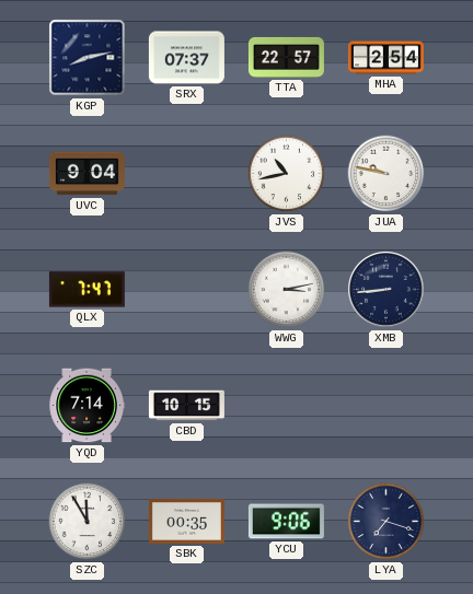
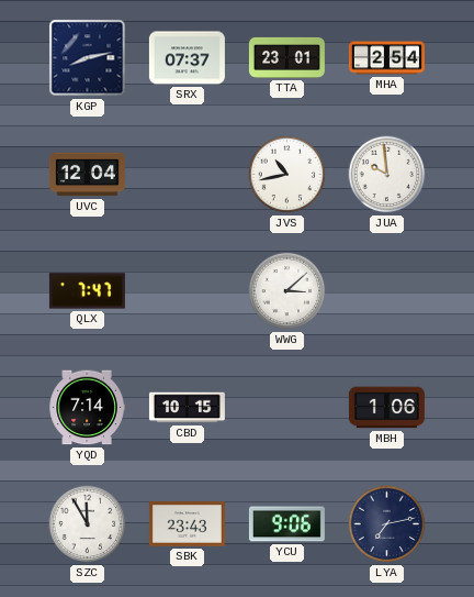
TTA: 22:57 -> 23:01 (286, 57)
UVC: 9:04 -> 12:04 (87, 175)
JUA: 9:47 -> 9:59 (387, 175)
WWG: 3:13 -> 3:08 (287, 291)
XMB: 8:44 -> none (387, 290)
MBH: none -> 1:06 (386, 408)
SBK: 00:35 -> 23:43 (187, 524)
LYA: 7:18 -> 7:13 (387, 524)
